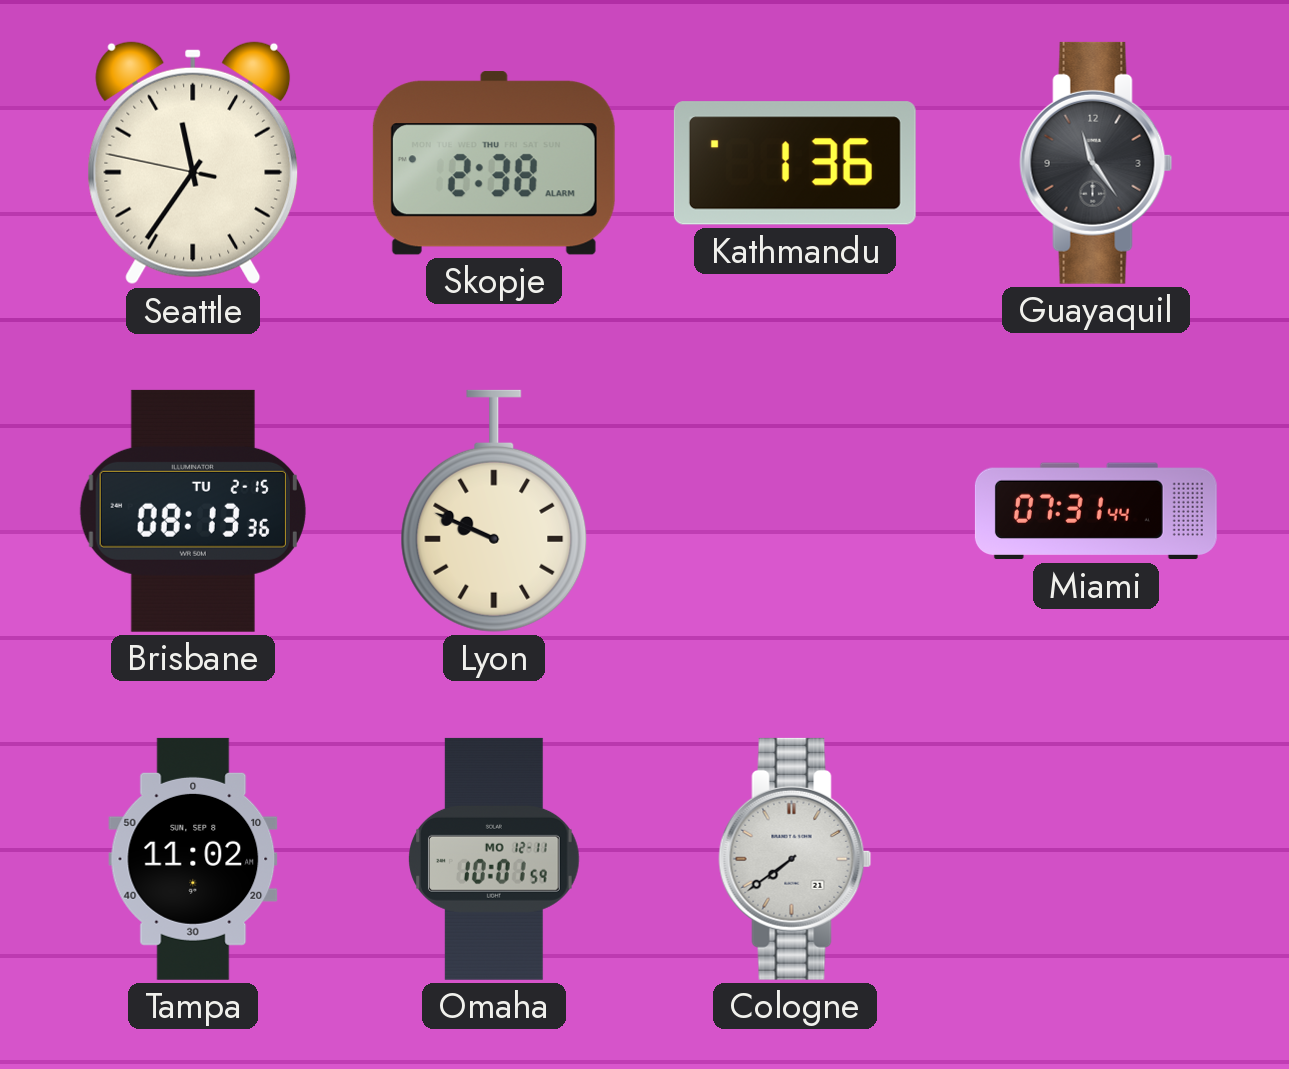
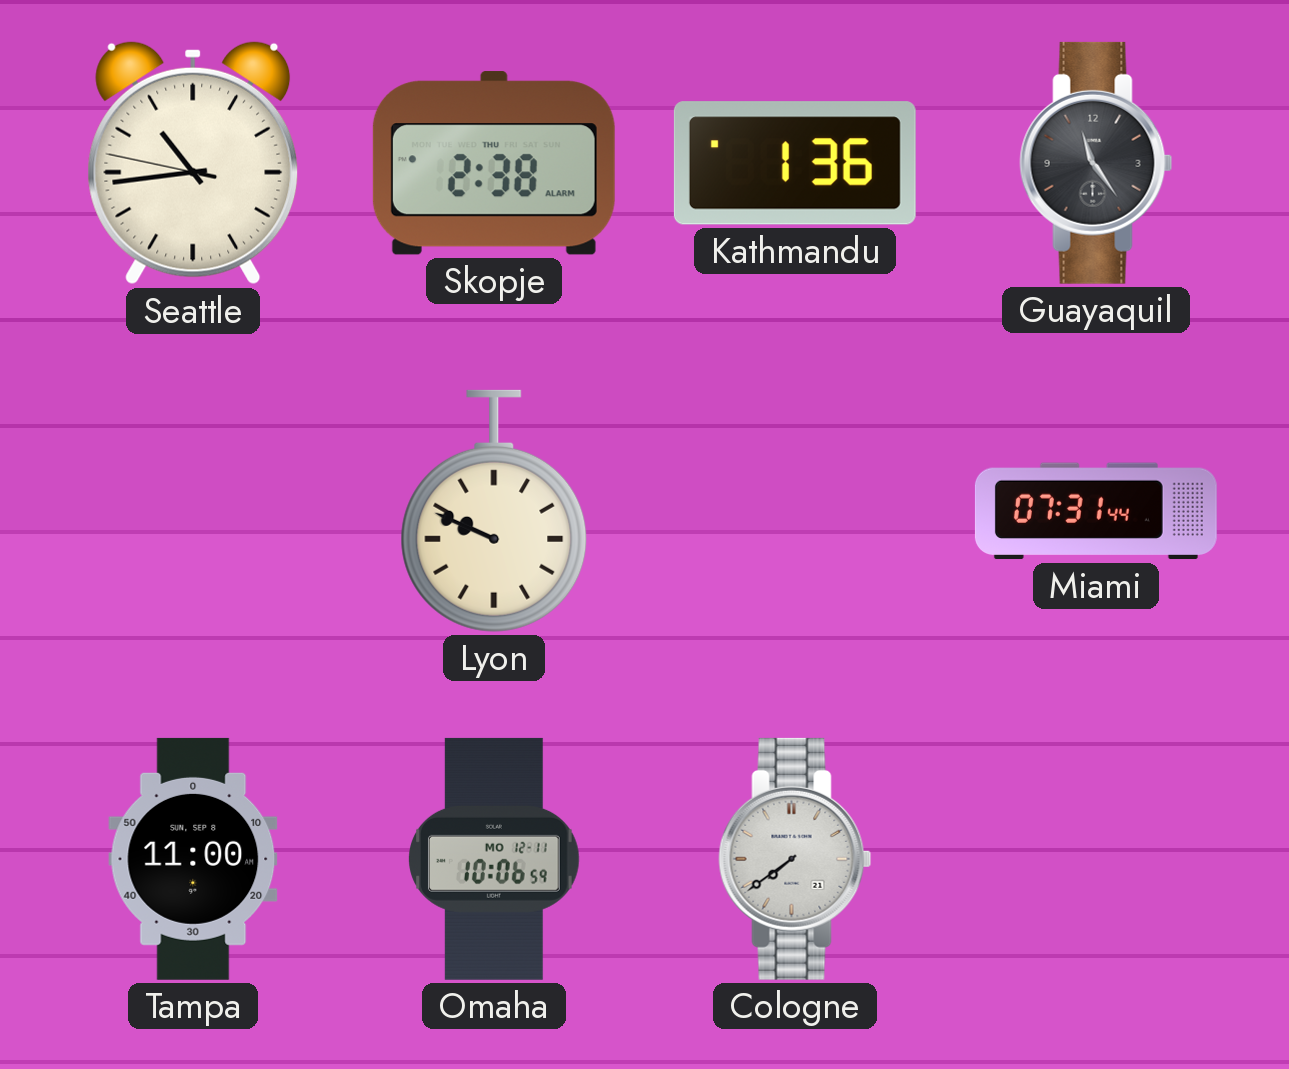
Seattle: 11:35 -> 10:43 (193, 163)
Brisbane: 08:13 -> none (193, 511)
Tampa: 11:02 -> 11:00 (193, 859)
Omaha: 10:01 -> 10:06 (495, 859)
